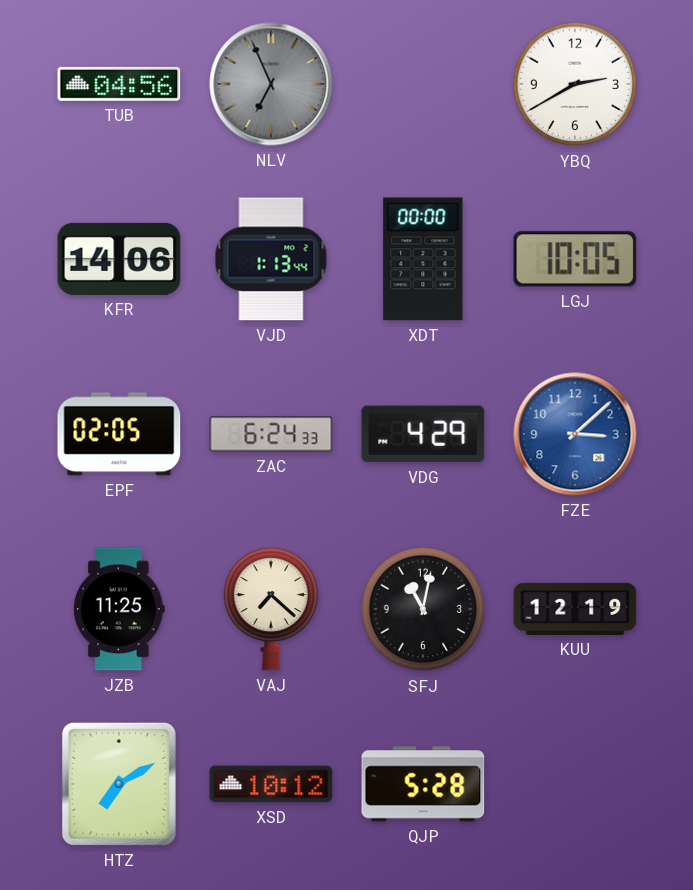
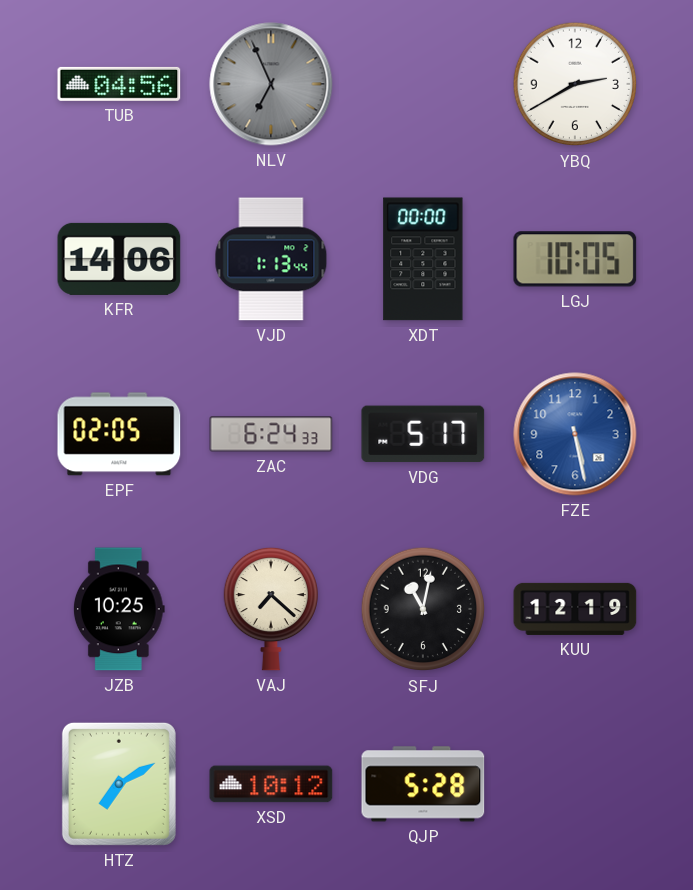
VDG: 4:29 -> 5:17 (423, 434)
FZE: 3:08 -> 5:28 (575, 434)
JZB: 11:25 -> 10:25 (119, 609)
